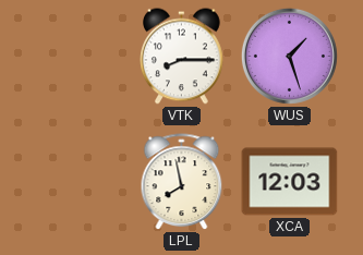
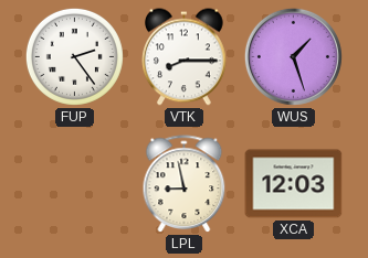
FUP: none -> 2:24 (74, 56)
LPL: 7:58 -> 8:58 (185, 184)
